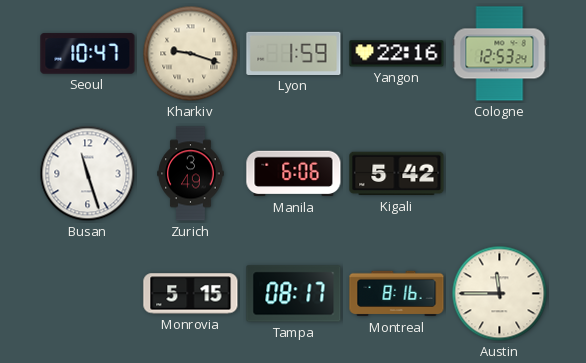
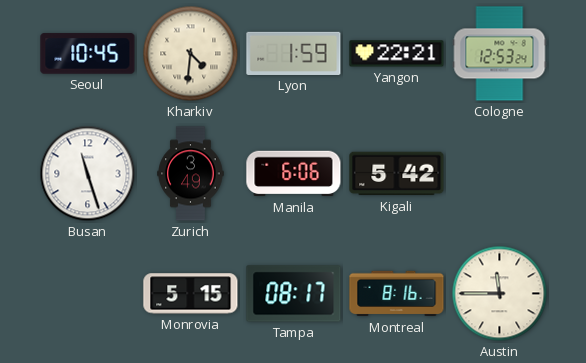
Seoul: 10:47 -> 10:45 (88, 54)
Kharkiv: 9:18 -> 4:31 (191, 54)
Yangon: 22:16 -> 22:21 (397, 54)
